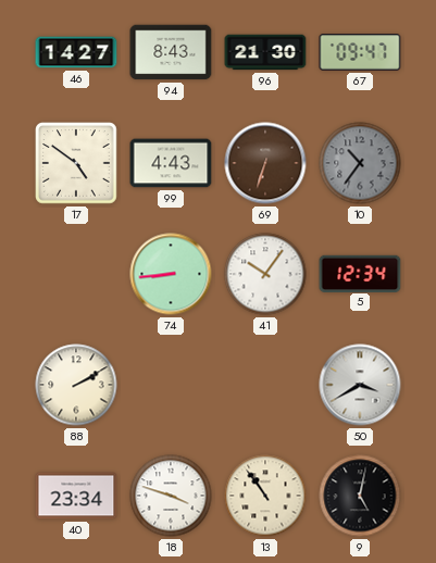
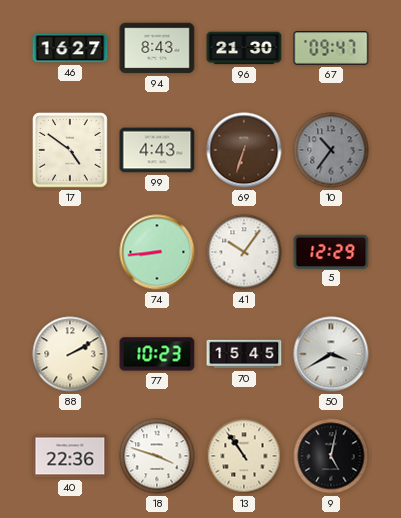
46: 14:27 -> 16:27 (70, 48)
5: 12:34 -> 12:29 (331, 251)
77: none -> 10:23 (157, 354)
70: none -> 15:45 (244, 354)
40: 23:34 -> 22:36 (70, 456)
